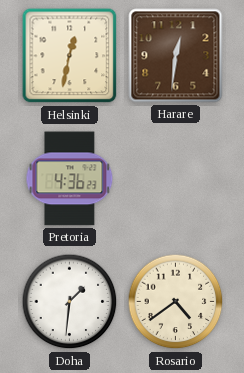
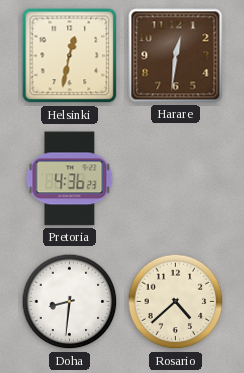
Doha: 1:31 -> 8:31 (70, 302)
Rosario: 4:39 -> 4:38 (176, 302)
